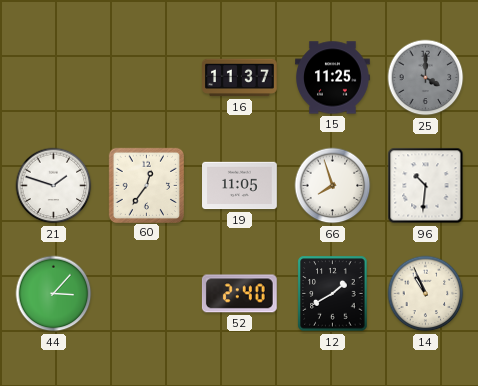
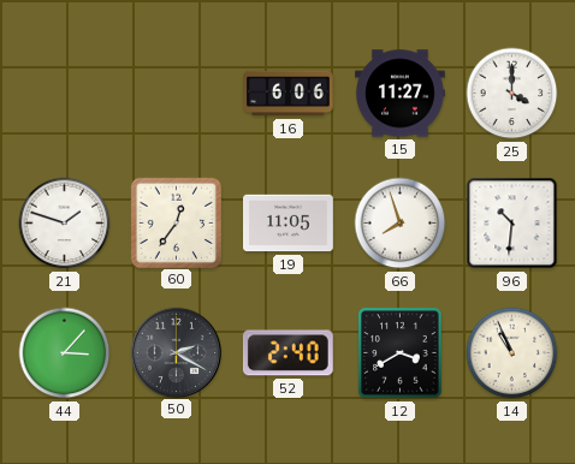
16: 11:37 -> 6:06 (289, 94)
15: 11:25 -> 11:27 (401, 94)
25 dial: grey -> white (512, 94)
50: none -> 2:20 (176, 352)
12: 1:40 -> 3:40 (401, 353)
